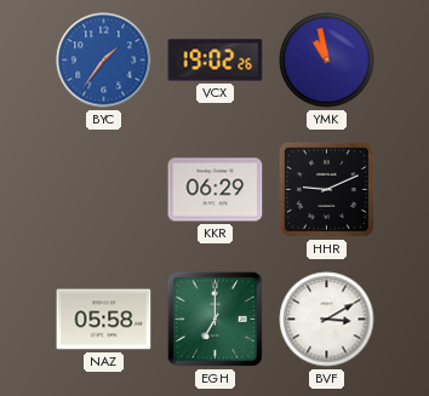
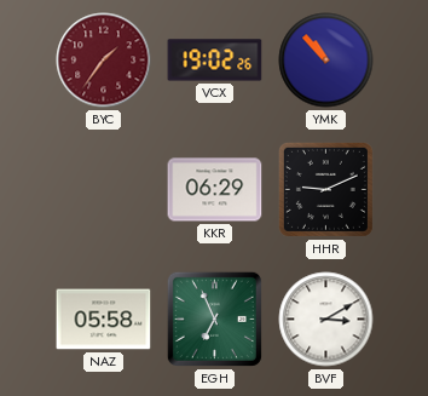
BYC dial: blue -> burgundy (104, 61)
YMK: 10:58 -> 10:53 (326, 61)
EGH: 7:00 -> 6:56 (214, 318)
